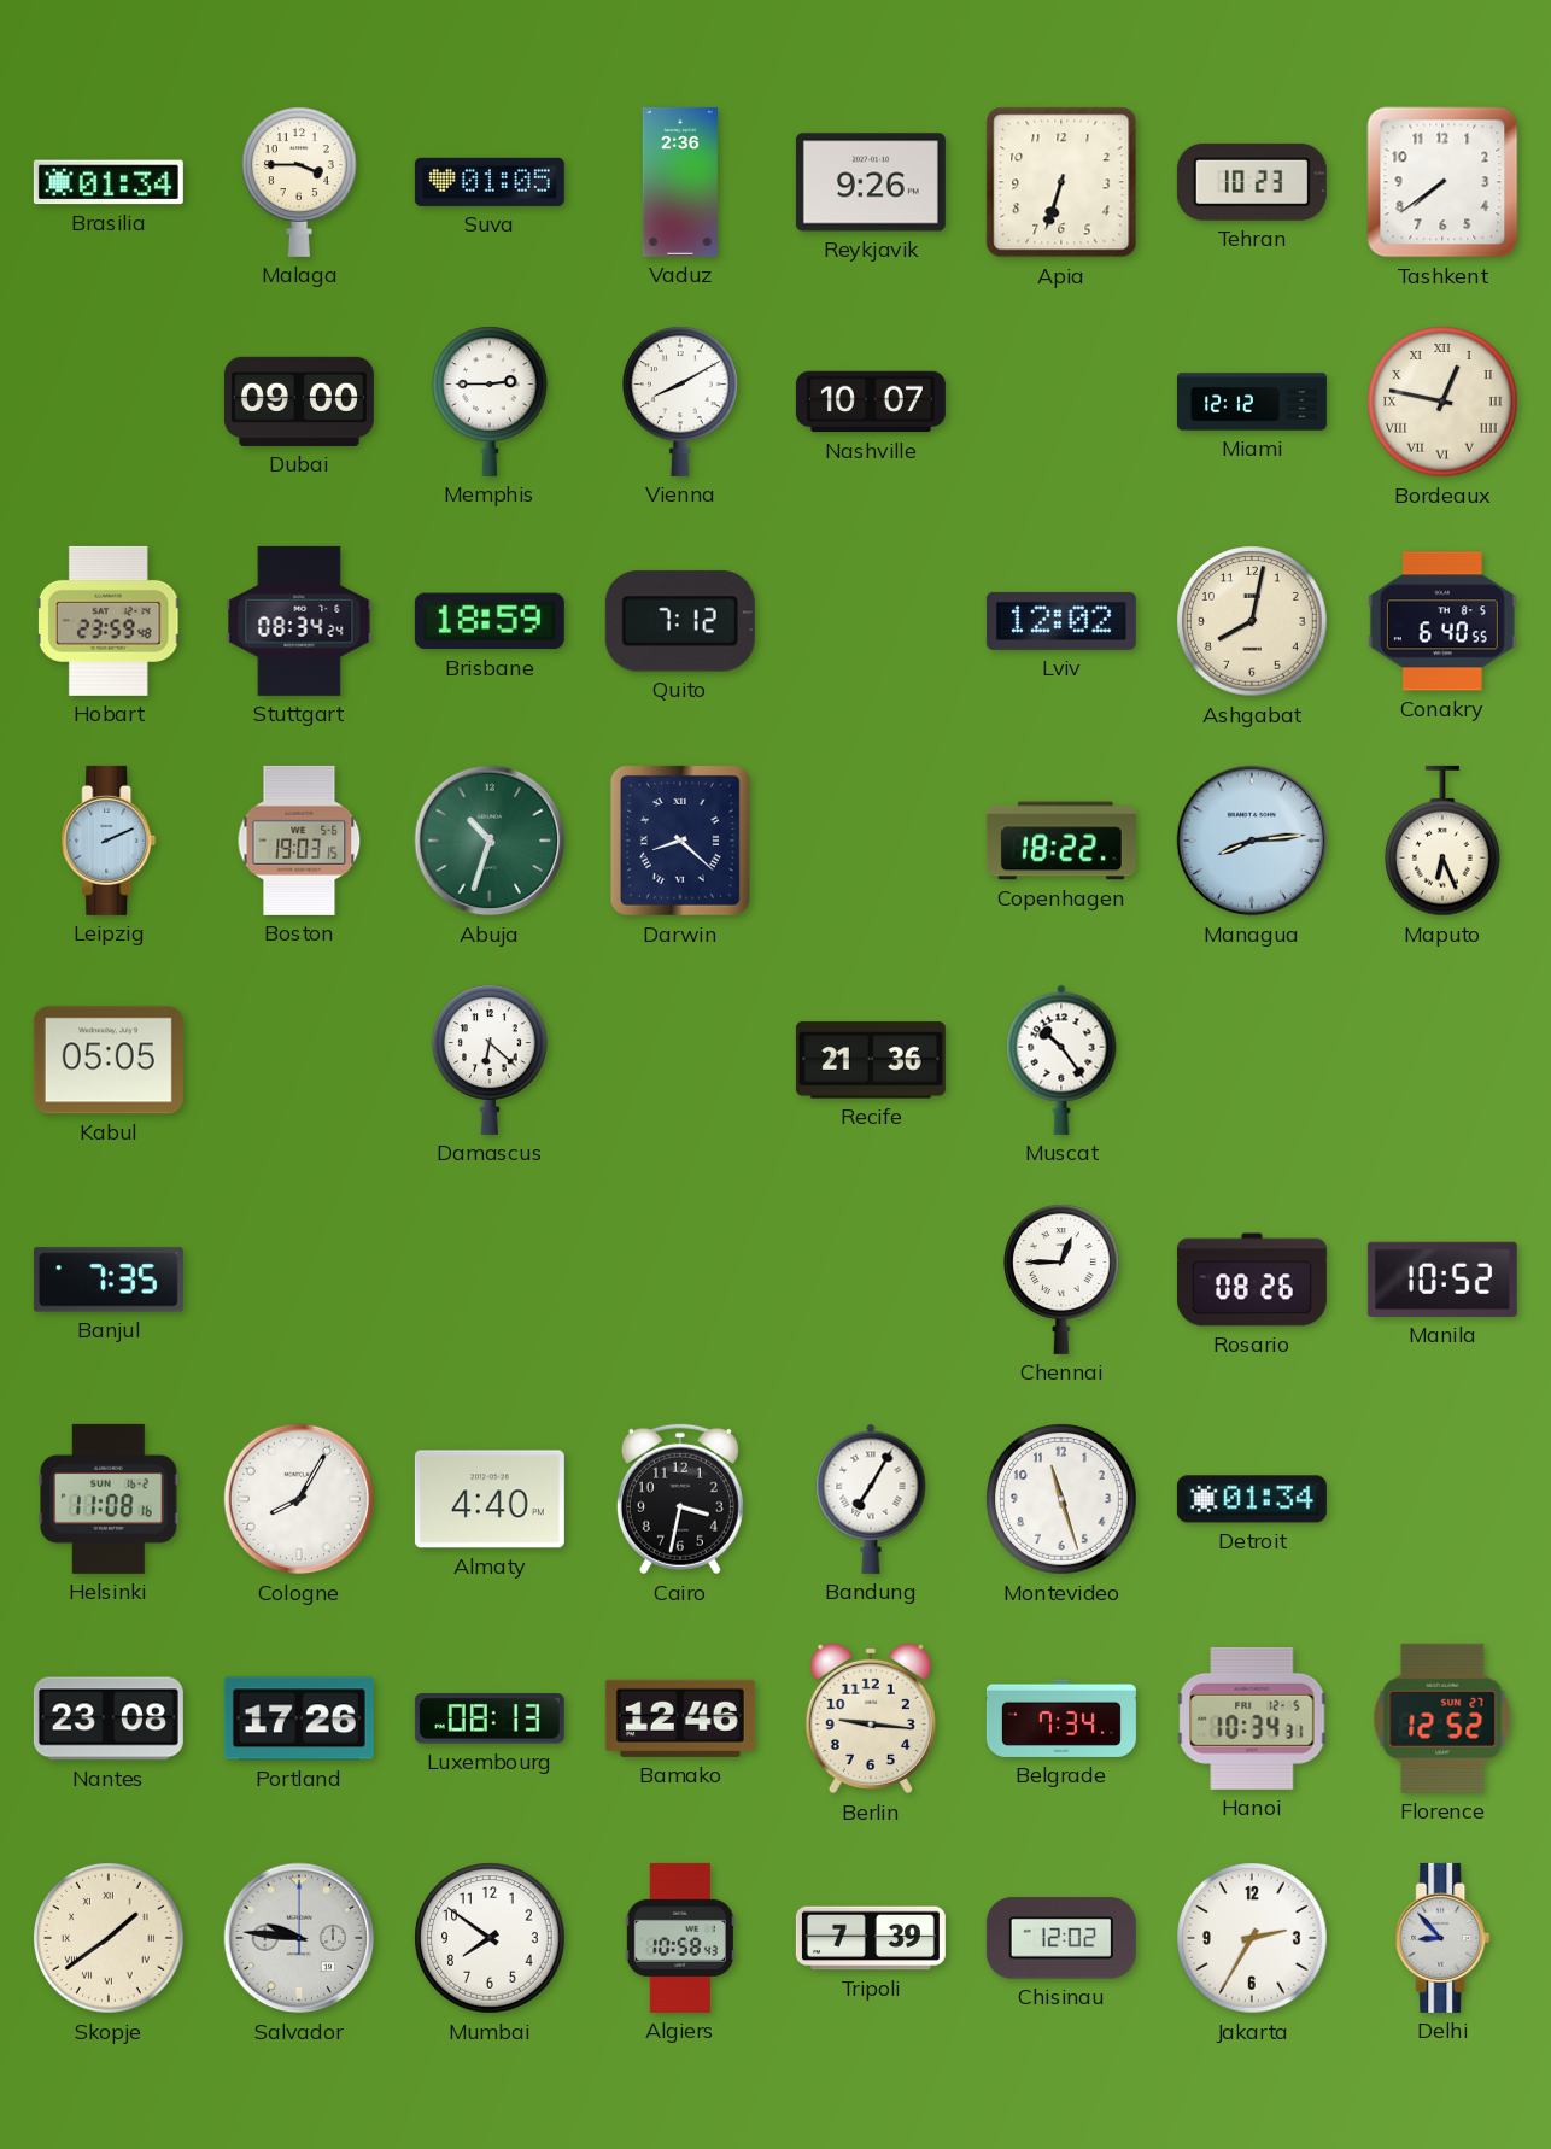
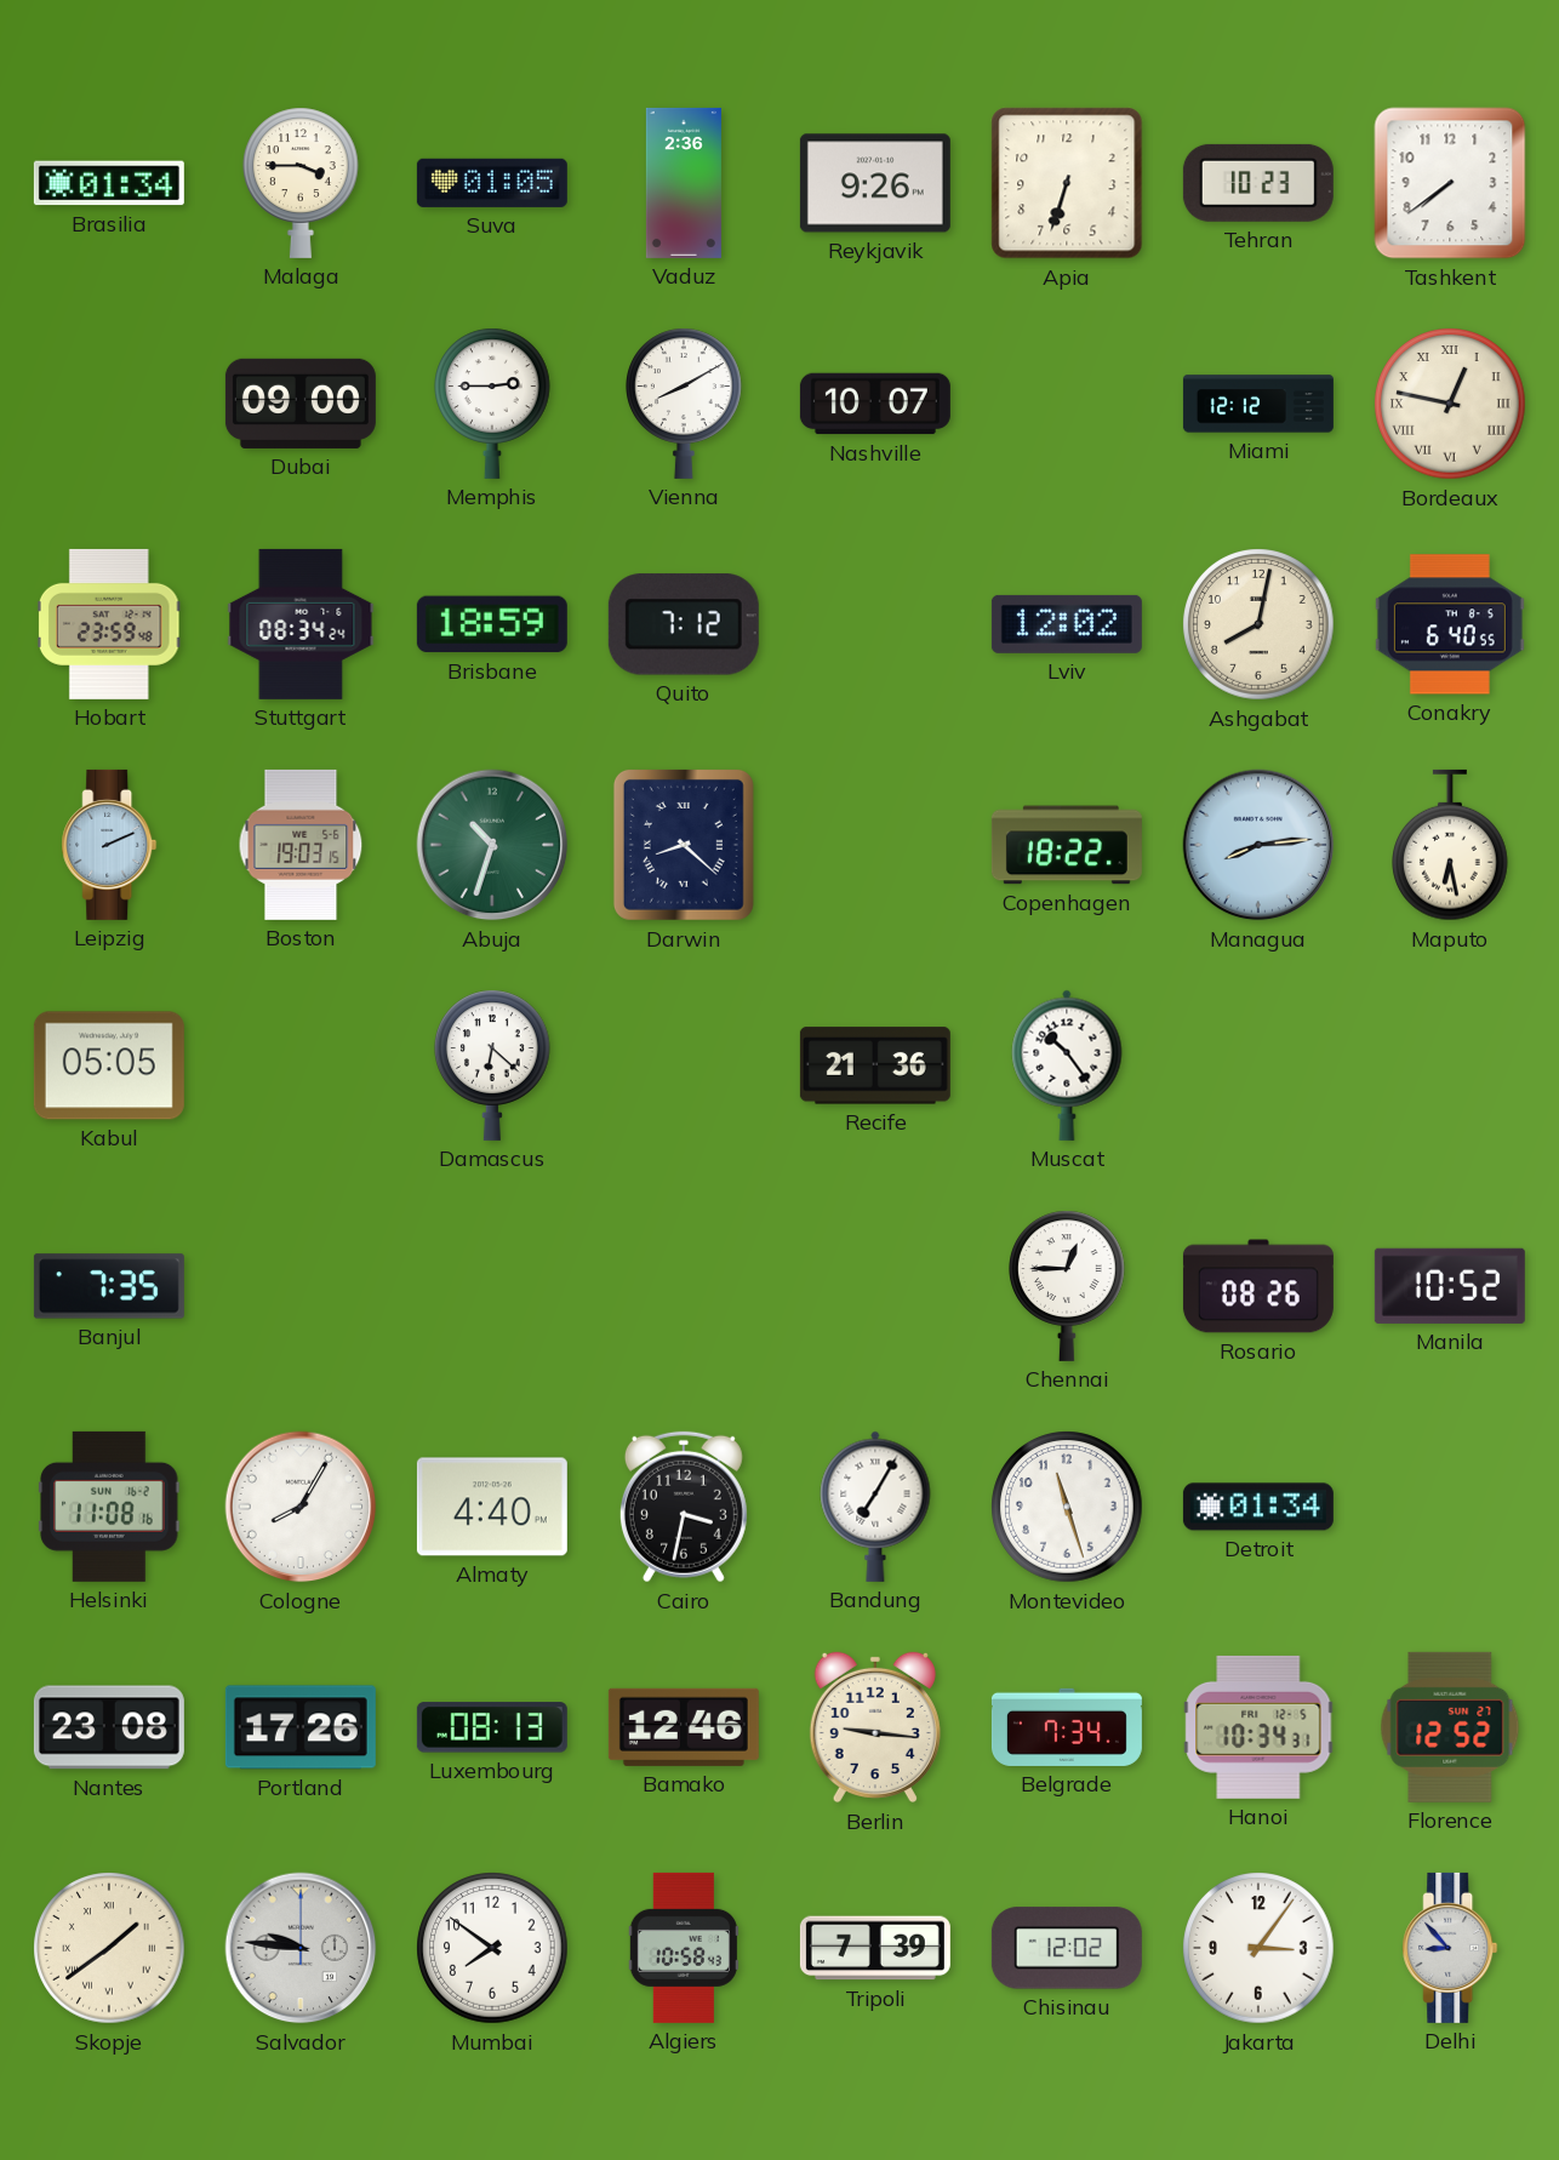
Maputo: 6:26 -> 6:28 (1451, 845)
Jakarta: 2:35 -> 3:06 (1258, 1948)
